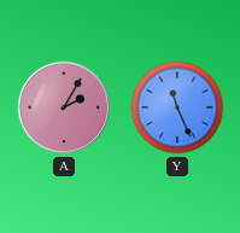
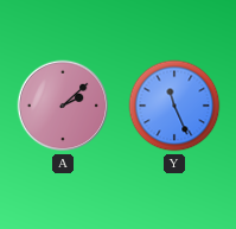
A: 2:05 -> 2:08 (63, 106)
